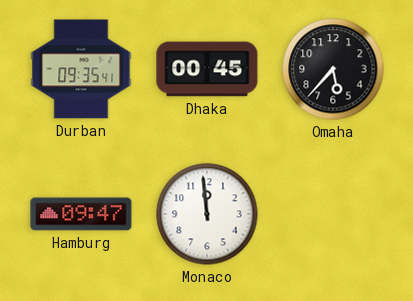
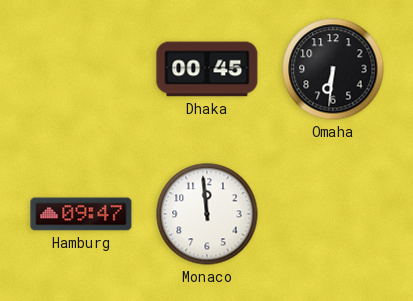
Durban: 09:35 -> none (81, 69)
Omaha: 5:37 -> 6:31 (333, 69)
